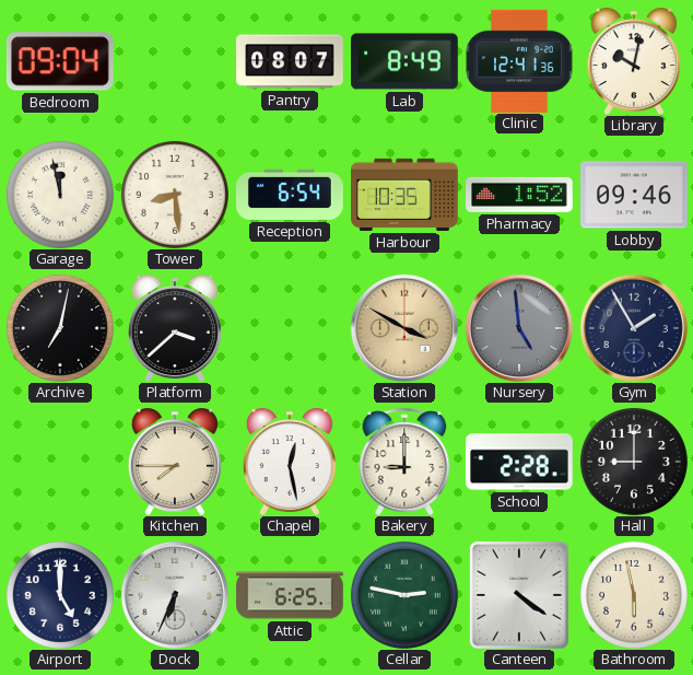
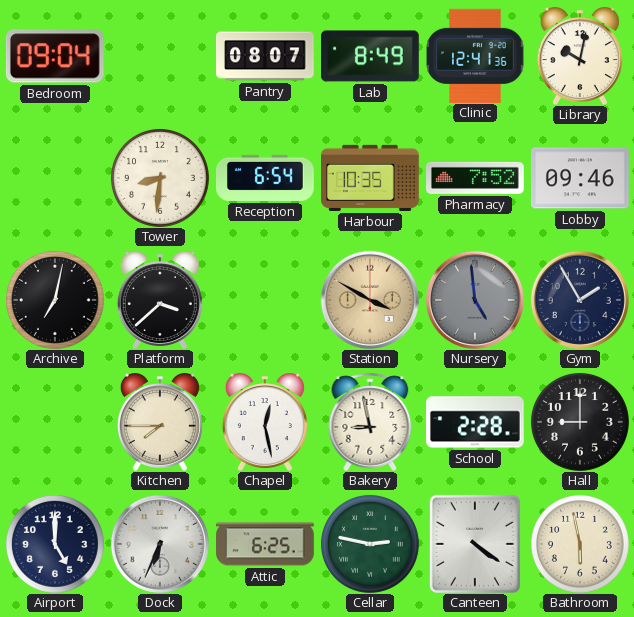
Garage: 11:58 -> none (60, 195)
Tower: 8:29 -> 8:31 (160, 178)
Pharmacy: 1:52 -> 7:52 (476, 178)
Bakery: 9:00 -> 8:58 (370, 422)
